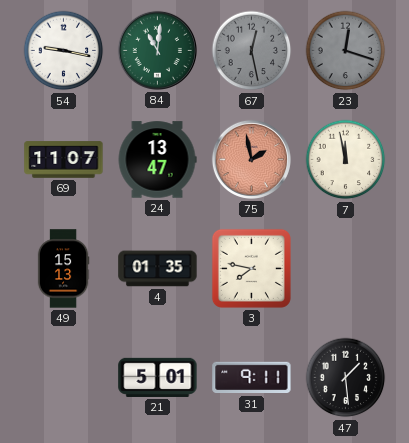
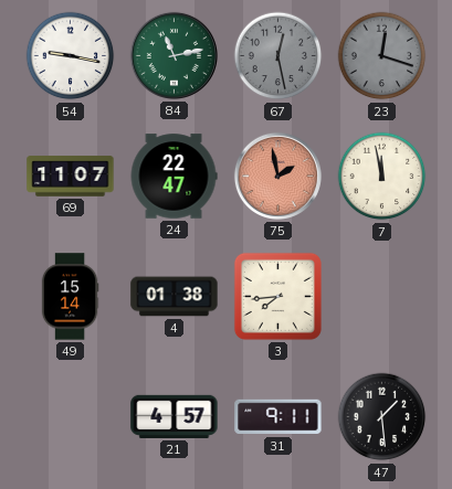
84: 11:01 -> 11:13 (174, 55)
24: 13:47 -> 22:47 (174, 177)
49: 15:13 -> 15:14 (70, 297)
4: 01:35 -> 01:38 (175, 297)
3: 7:47 -> 7:44 (277, 296)
21: 5:01 -> 4:57 (175, 416)
